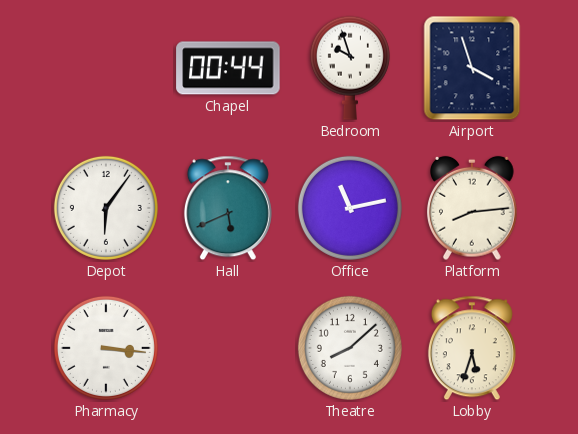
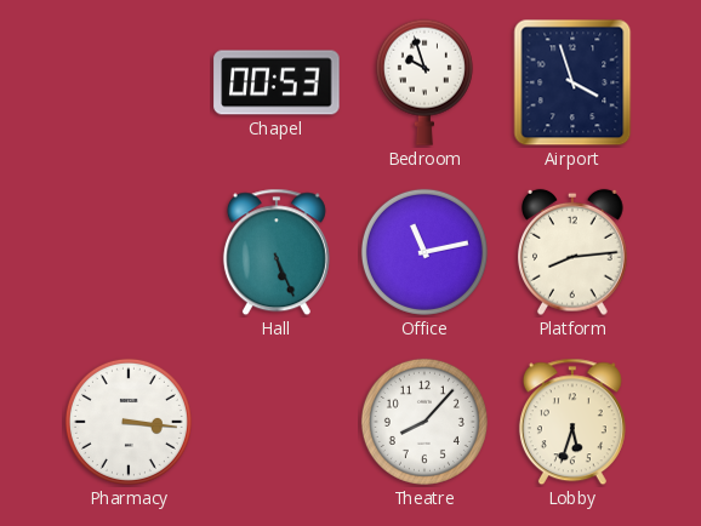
Chapel: 00:44 -> 00:53 (277, 82)
Depot: 6:06 -> none (106, 208)
Hall: 5:41 -> 5:26 (277, 252)
Theatre: 8:08 -> 8:07 (424, 422)
